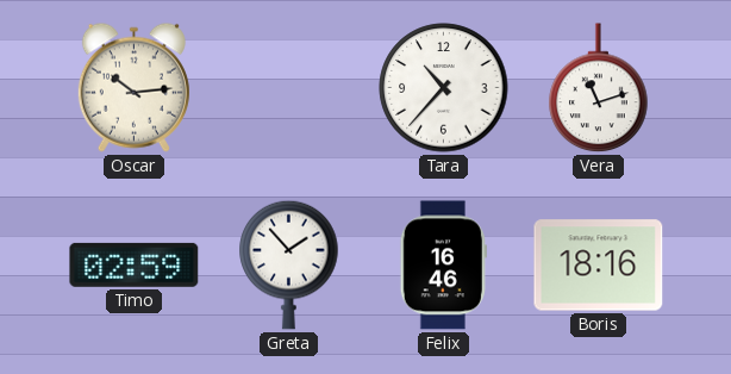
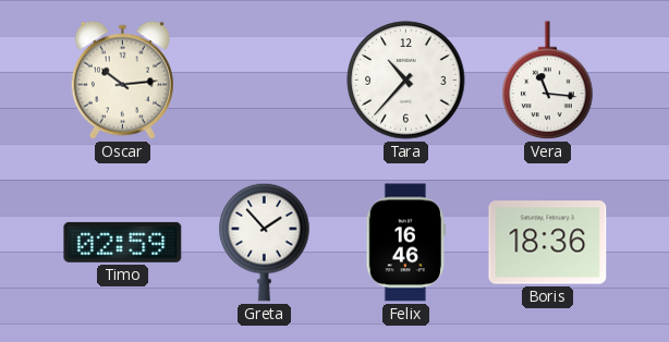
Vera: 11:12 -> 11:16 (548, 81)
Boris: 18:16 -> 18:36 (548, 243)
